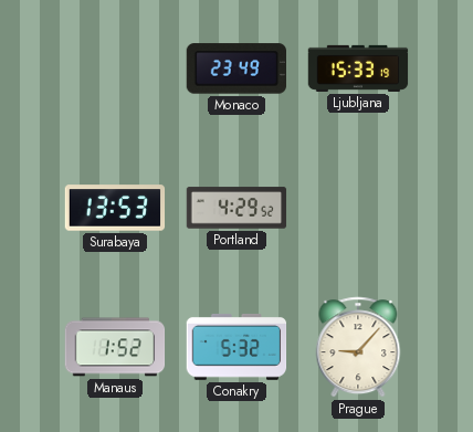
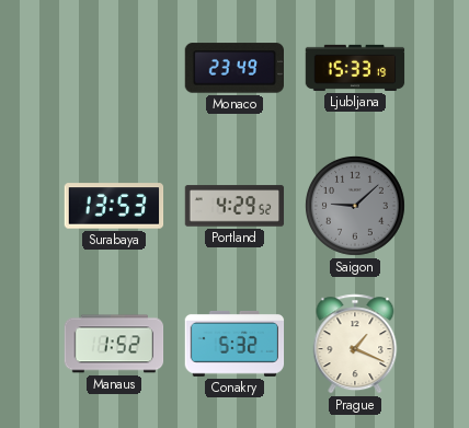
Saigon: none -> 9:08 (355, 206)
Prague: 9:07 -> 1:19 (355, 344)
